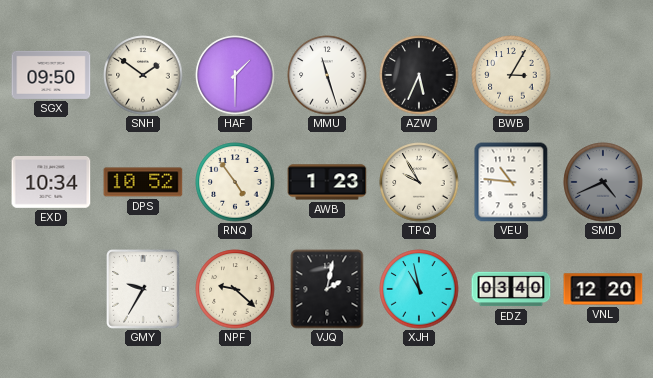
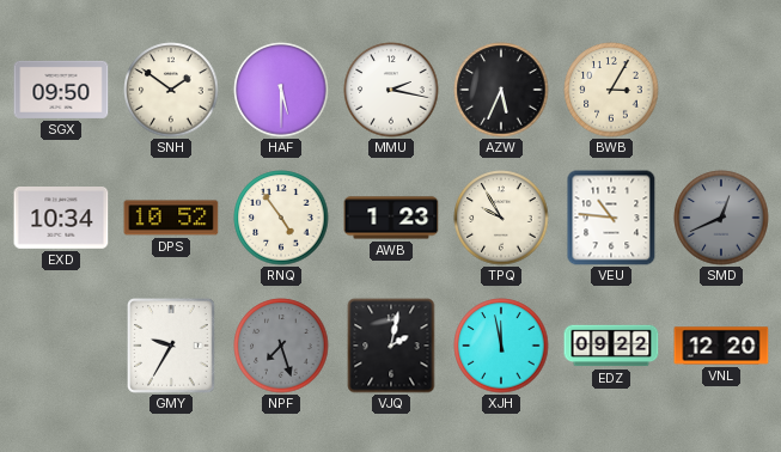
HAF: 1:30 -> 5:30 (281, 90)
MMU: 11:27 -> 2:17 (391, 90)
SMD: 4:41 -> 12:41 (721, 218)
NPF: 9:22 -> 7:27 (281, 346)
NPF dial: cream -> grey (281, 346)
XJH: 10:58 -> 11:58 (501, 346)
EDZ: 03:40 -> 09:22 (611, 346)
